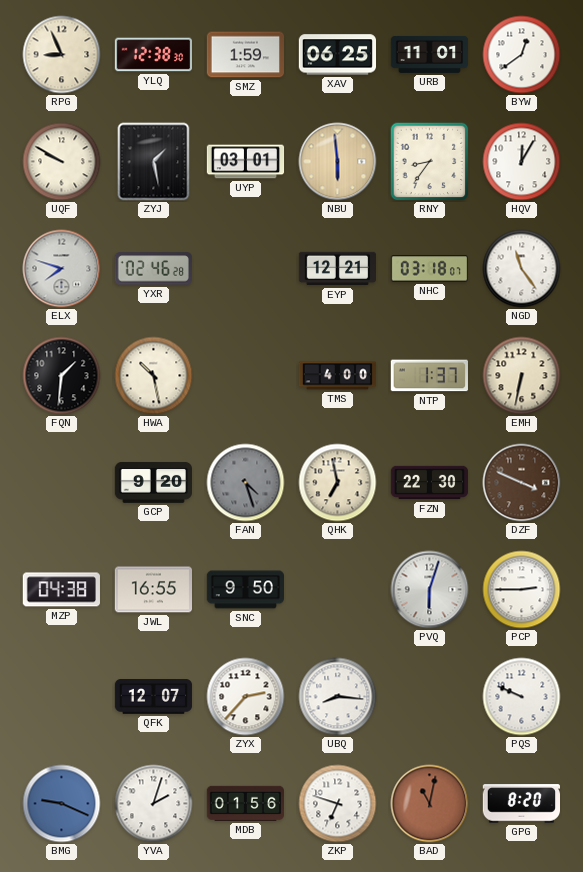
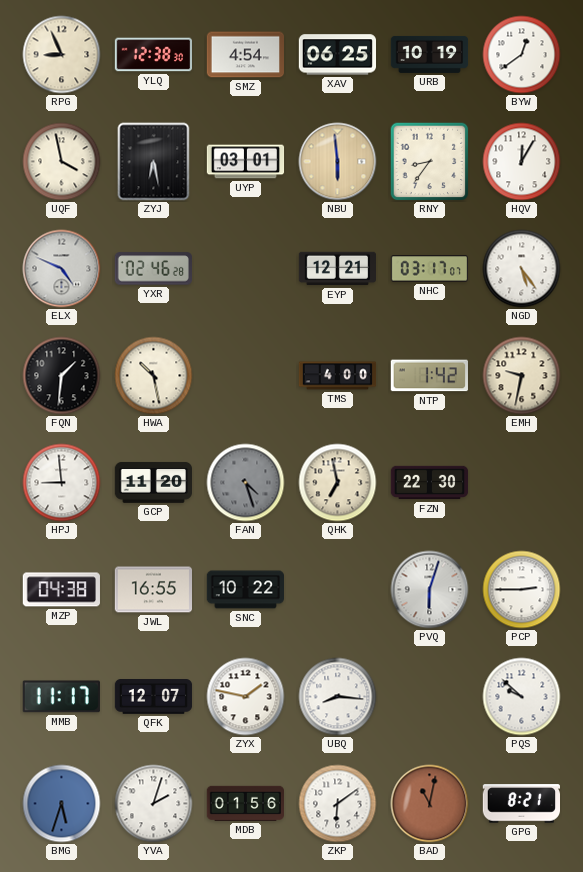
SMZ: 1:59 -> 4:54 (245, 55)
URB: 11:01 -> 10:19 (430, 54)
UQF: 9:50 -> 3:58 (62, 162)
ZYJ: 1:28 -> 6:28 (154, 162)
ELX: 7:48 -> 4:49 (62, 269)
NHC: 03:18 -> 03:17 (430, 269)
NGD: 11:24 -> 5:24 (522, 269)
NTP: 1:37 -> 1:42 (429, 376)
EMH: 6:32 -> 9:32 (522, 376)
HPJ: none -> 8:59 (62, 483)
GCP: 9:20 -> 11:20 (153, 483)
DZF: 3:49 -> none (522, 483)
SNC: 9:50 -> 10:22 (245, 590)
MMB: none -> 11:17 (61, 697)
ZYX: 2:37 -> 1:47 (246, 697)
PQS: 9:49 -> 9:52 (522, 697)
BMG: 9:19 -> 5:33 (62, 804)
ZKP: 6:48 -> 6:09 (338, 804)
GPG: 8:20 -> 8:21 (521, 804)
